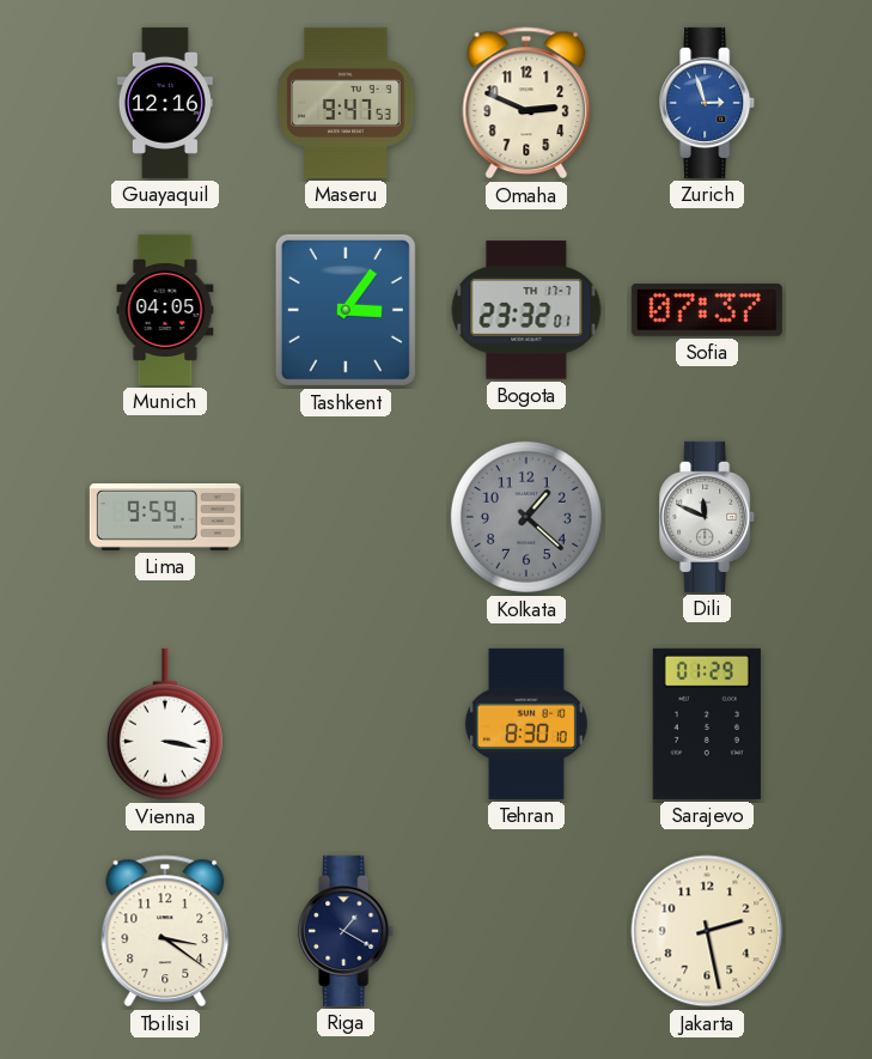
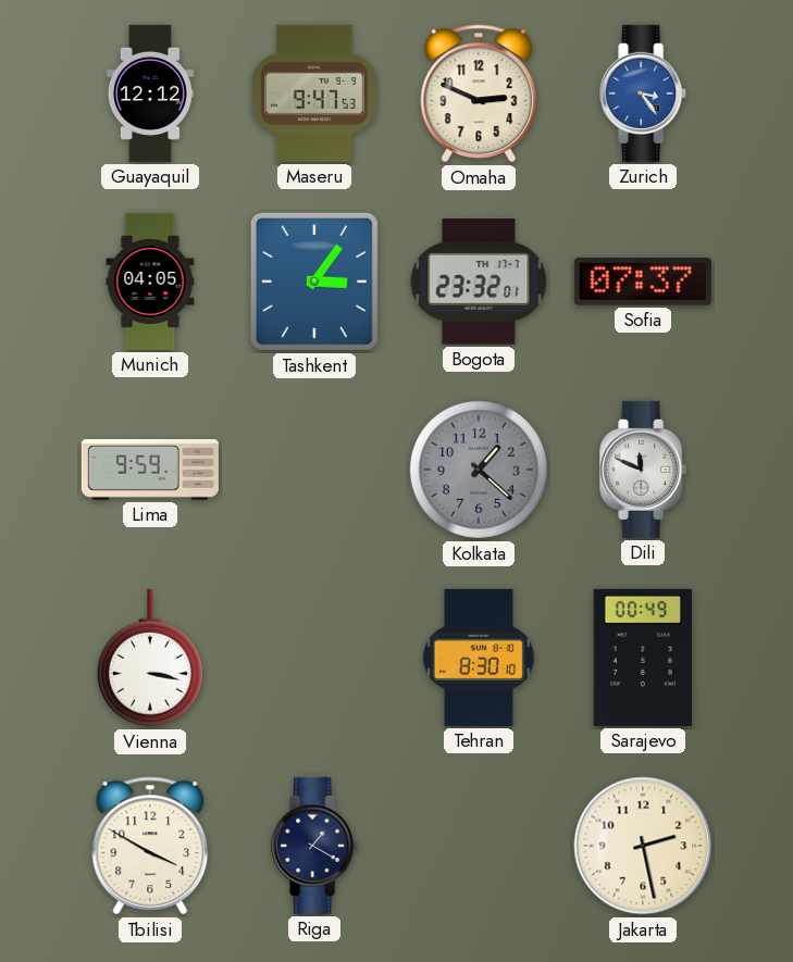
Guayaquil: 12:16 -> 12:12 (150, 93)
Zurich: 2:57 -> 3:24 (644, 93)
Sarajevo: 01:29 -> 00:49 (643, 658)
Tbilisi: 3:21 -> 3:50 (150, 846)
